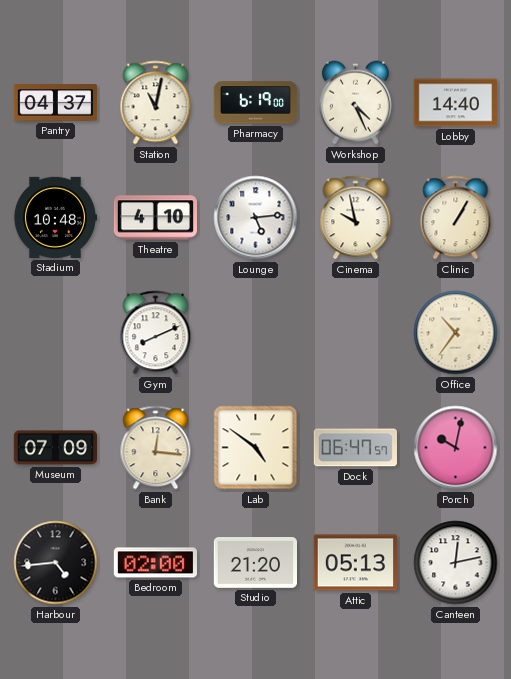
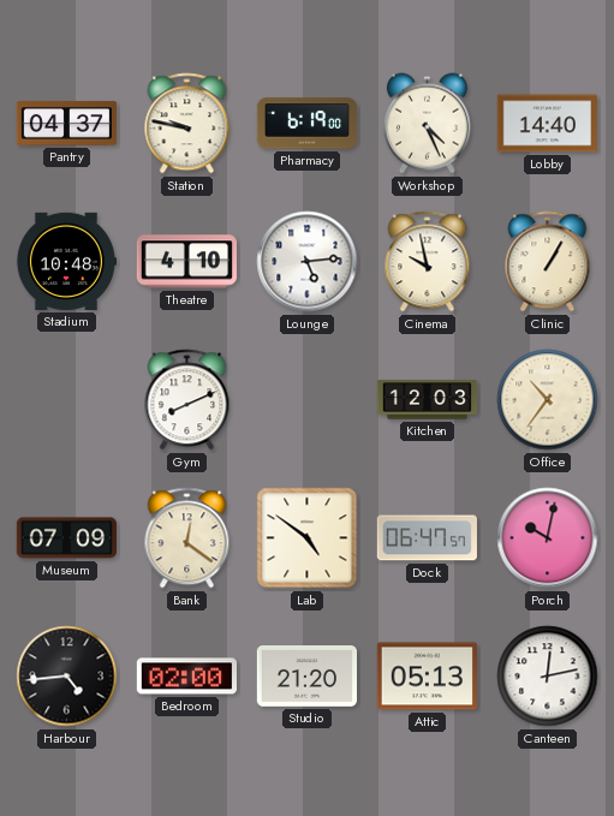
Station: 11:02 -> 9:47 (187, 124)
Kitchen: none -> 12:03 (428, 400)
Bank: 12:16 -> 12:21 (187, 538)
